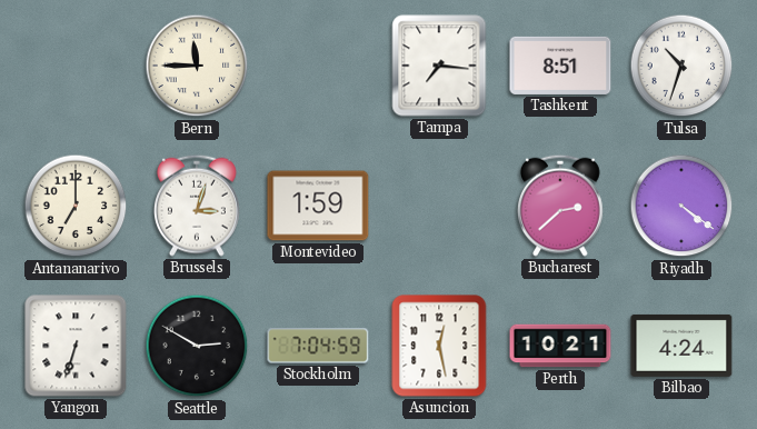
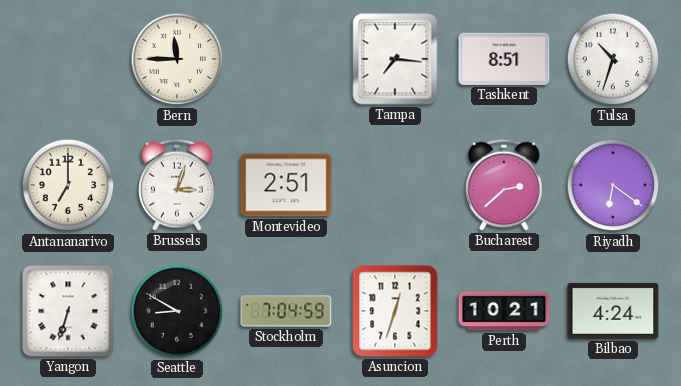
Montevideo: 1:59 -> 2:51 (286, 185)
Riyadh: 4:21 -> 6:21 (613, 185)
Seattle: 2:50 -> 8:50 (177, 311)
Asuncion: 12:28 -> 12:33 (395, 311)
